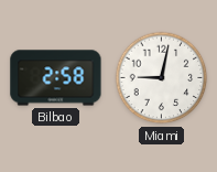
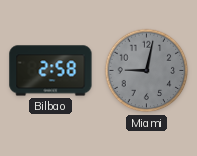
Miami dial: white -> grey (147, 71)
